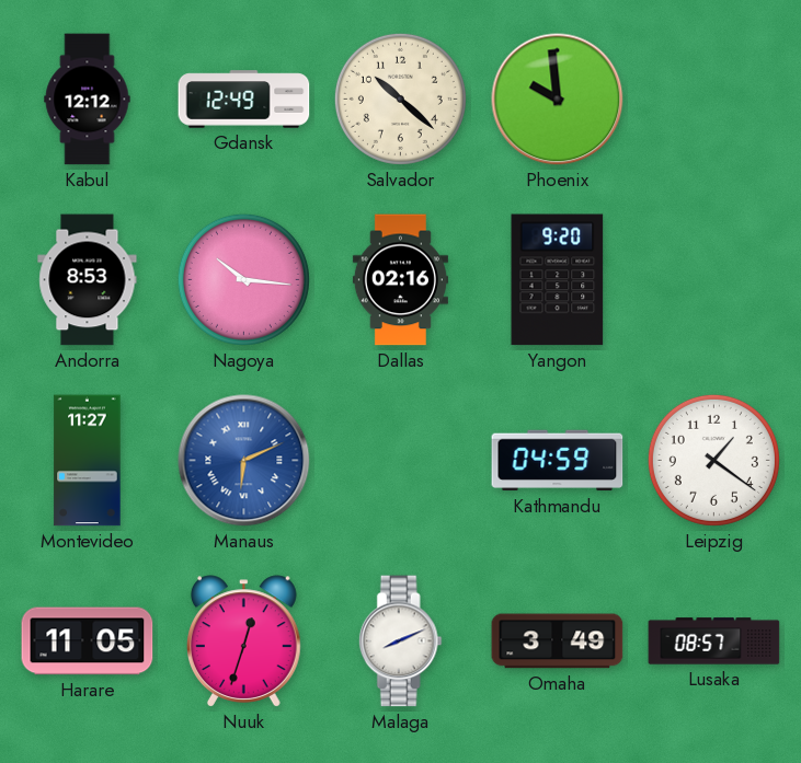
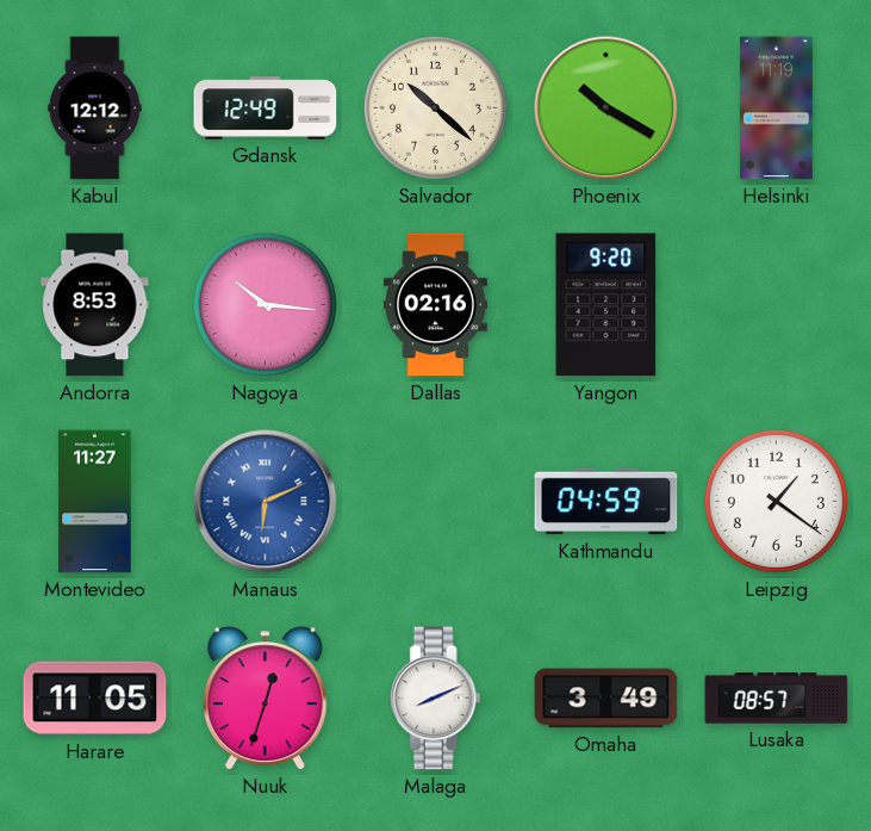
Phoenix: 9:59 -> 10:20 (606, 108)
Helsinki: none -> 11:19 (777, 108)
